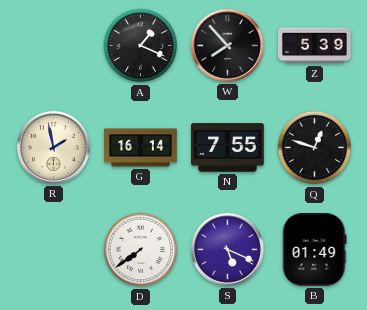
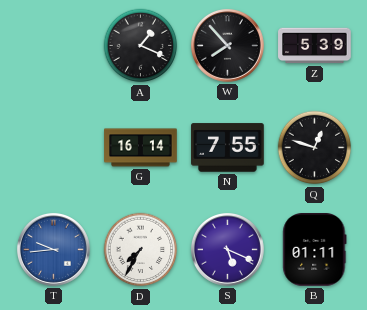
R: 1:58 -> none (53, 147)
T: none -> 9:44 (53, 249)
D: 7:39 -> 7:35 (141, 250)
B: 01:49 -> 01:11 (315, 250)
